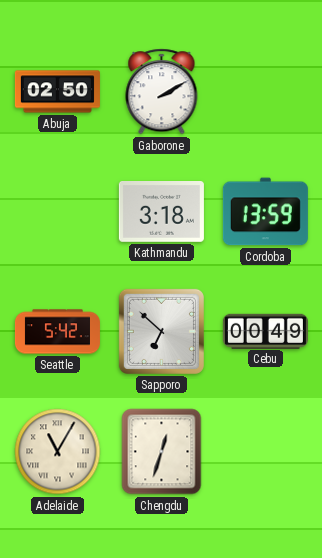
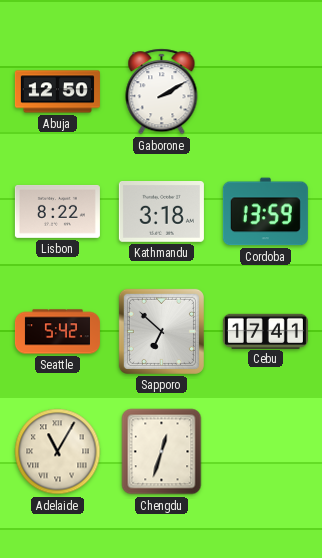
Abuja: 02:50 -> 12:50 (57, 92)
Lisbon: none -> 8:22 (57, 211)
Cebu: 00:49 -> 17:41 (265, 331)
